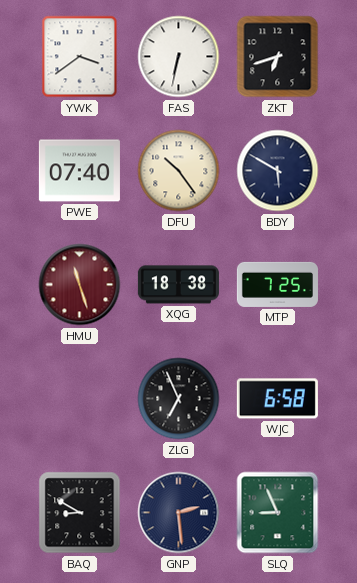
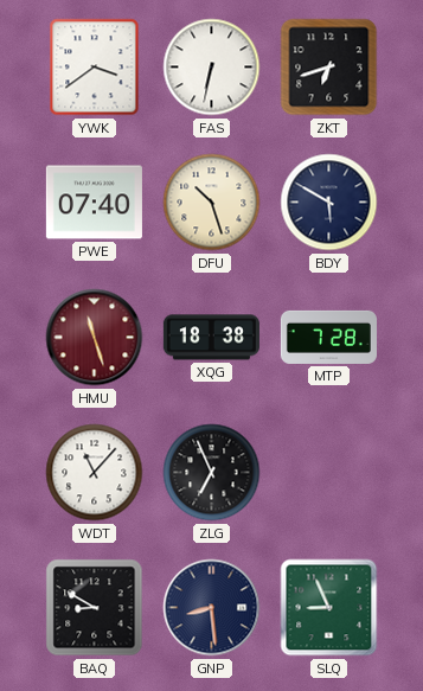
DFU: 10:24 -> 10:27 (212, 203)
MTP: 7:25 -> 7:28 (328, 337)
WDT: none -> 11:07 (95, 473)
WJC: 6:58 -> none (277, 399)
GNP: 2:29 -> 8:29 (212, 608)
